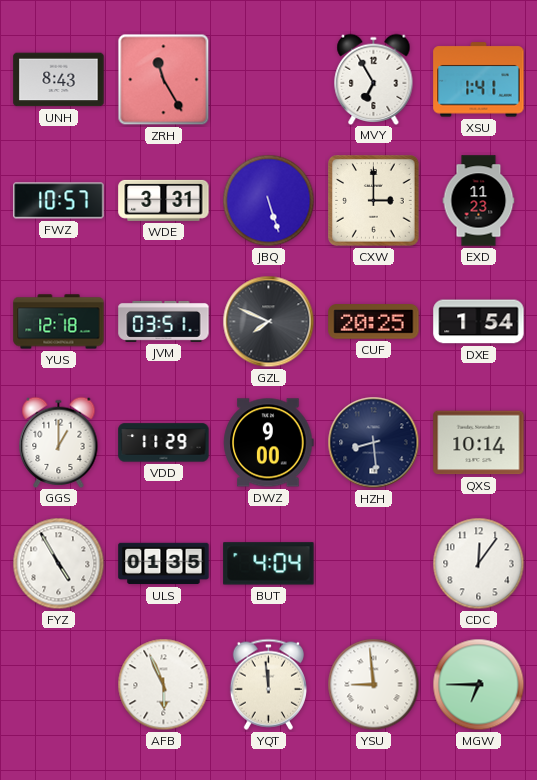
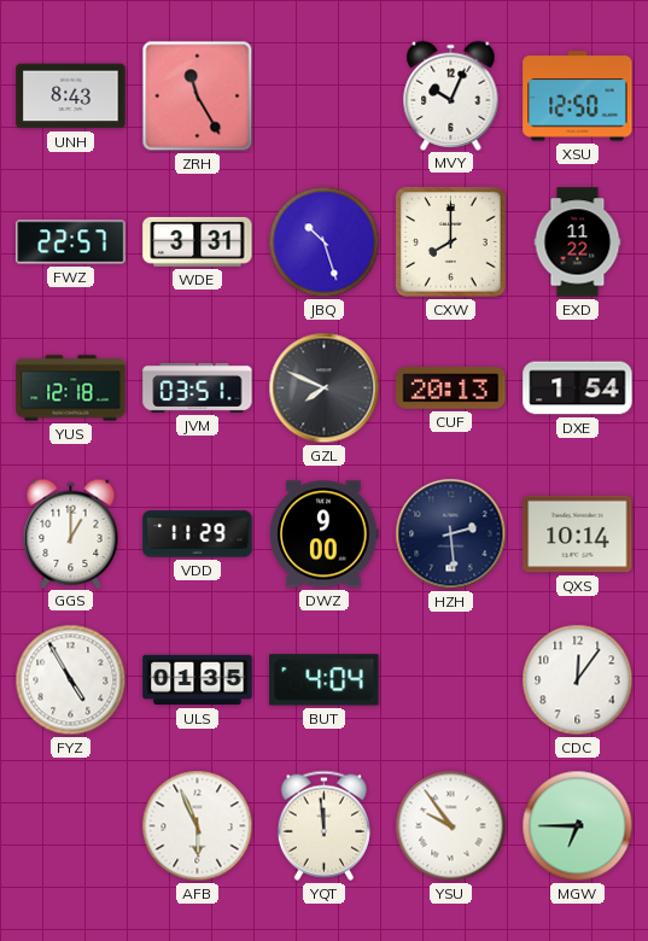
MVY: 6:55 -> 10:04 (451, 95)
XSU: 1:41 -> 12:50 (578, 97)
FWZ: 10:57 -> 22:57 (71, 242)
JBQ: 5:27 -> 10:27 (325, 242)
CXW: 3:00 -> 8:00 (451, 242)
EXD: 11:23 -> 11:22 (578, 242)
CUF: 20:25 -> 20:13 (451, 388)
HZH: 8:29 -> 2:29 (451, 534)
YSU: 8:59 -> 9:54 (451, 826)
